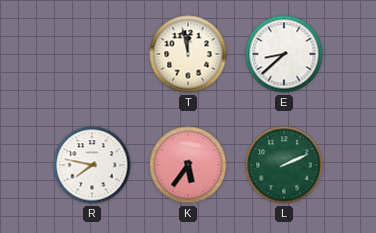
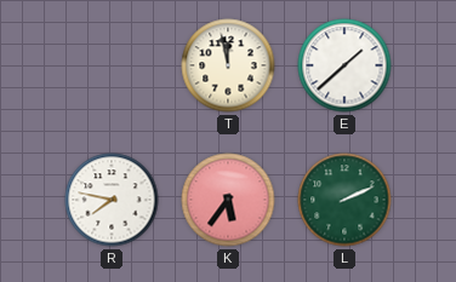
E: 8:38 -> 1:38 (344, 65)
